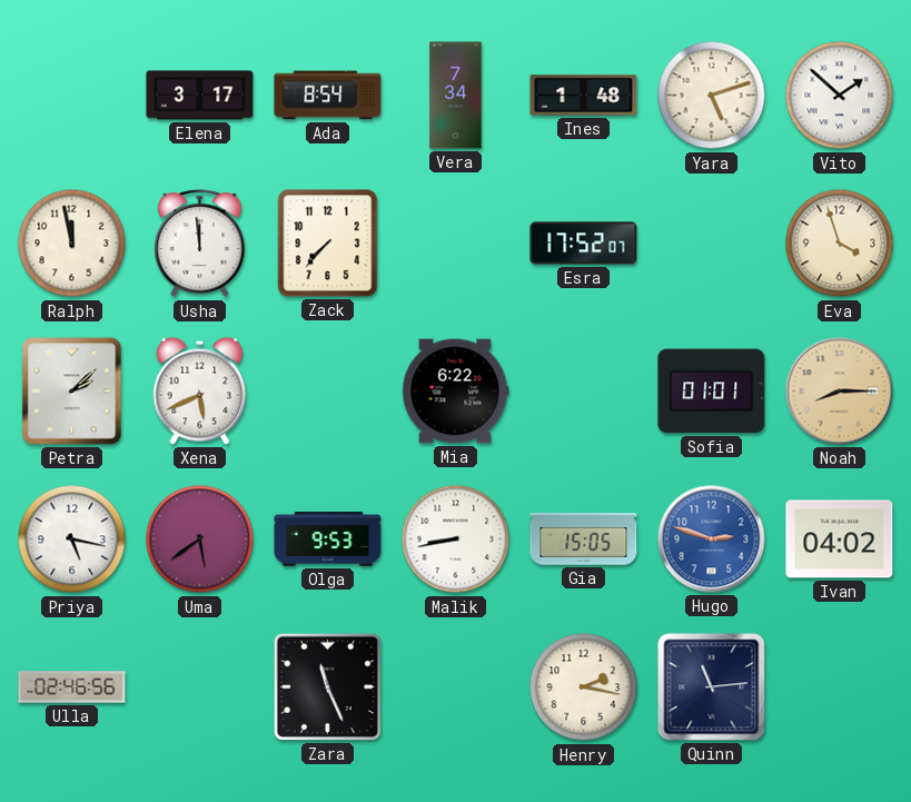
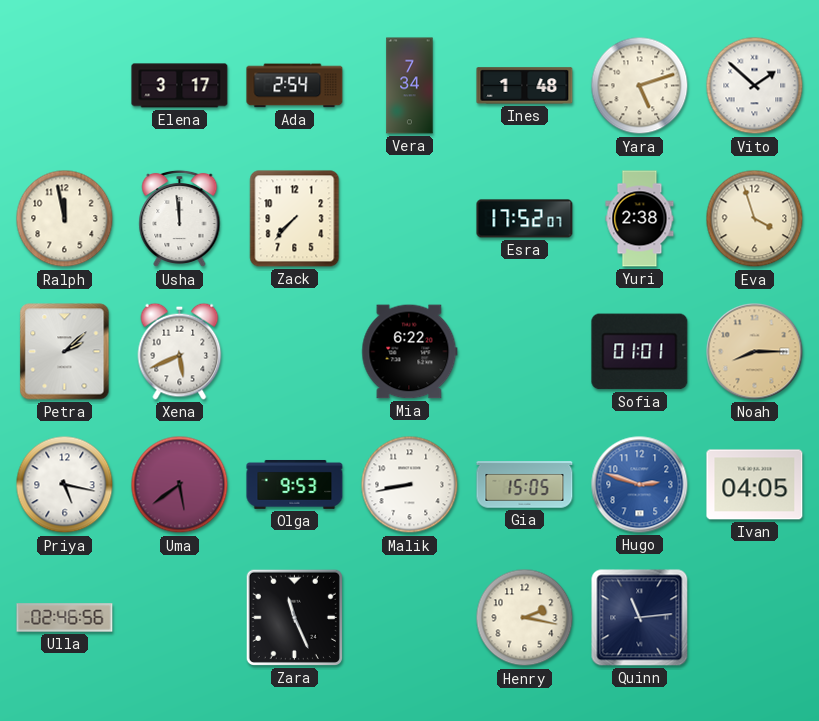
Ada: 8:54 -> 2:54 (295, 86)
Yuri: none -> 2:38 (640, 219)
Ivan: 04:02 -> 04:05 (755, 485)
